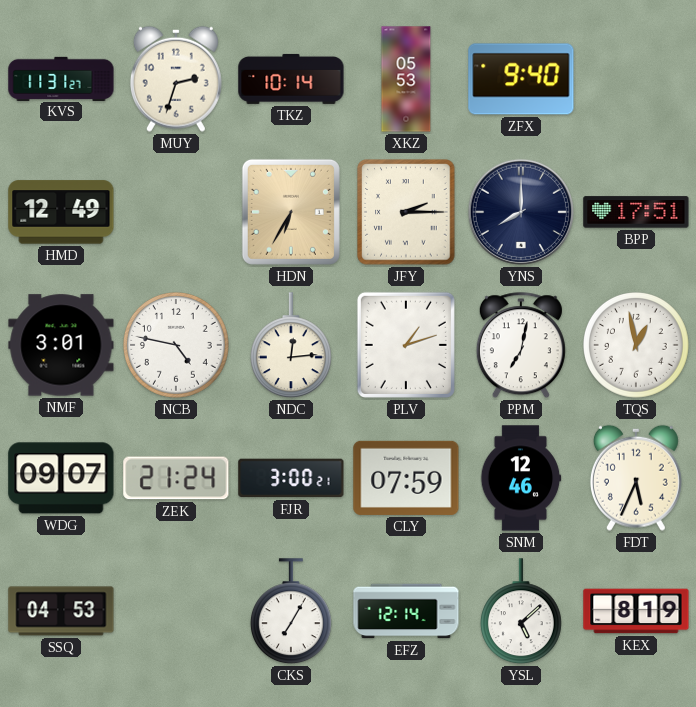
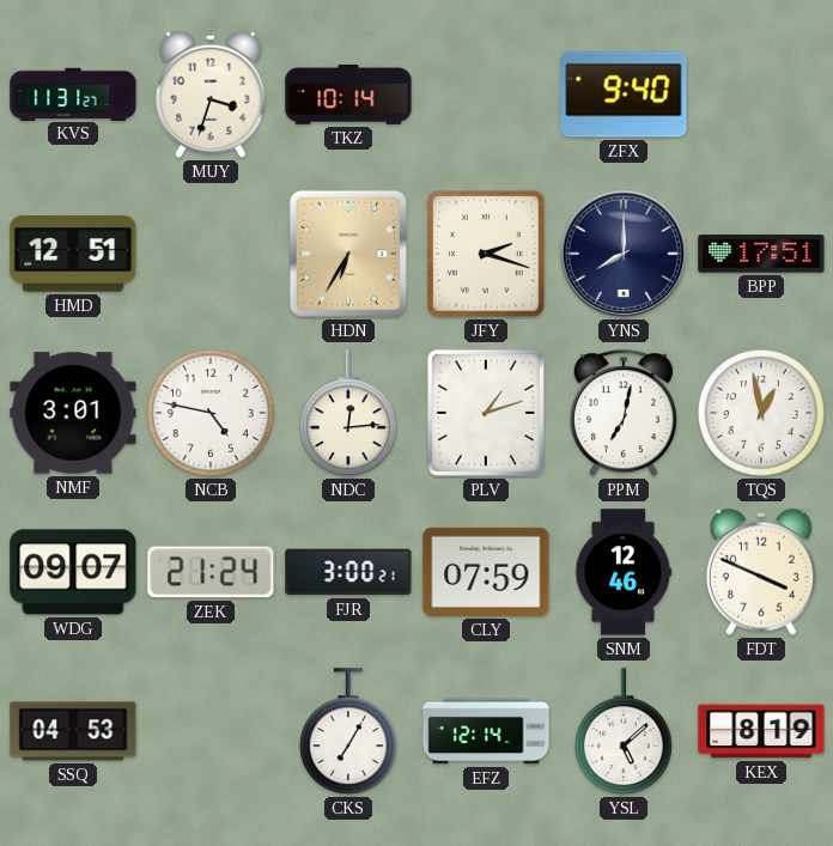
MUY: 2:33 -> 3:33 (211, 95)
XKZ: 05:53 -> none (406, 79)
HMD: 12:49 -> 12:51 (73, 254)
JFY: 2:15 -> 2:18 (486, 254)
FDT: 5:34 -> 3:49 (761, 572)
